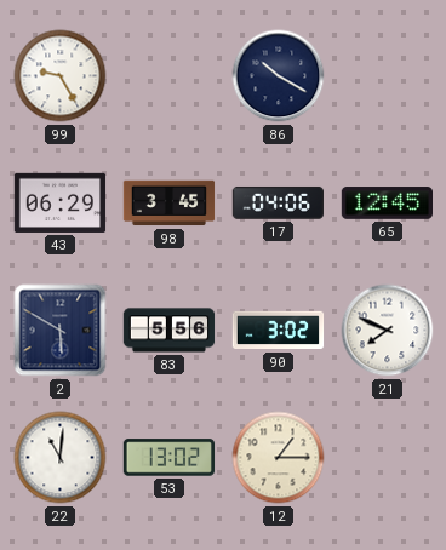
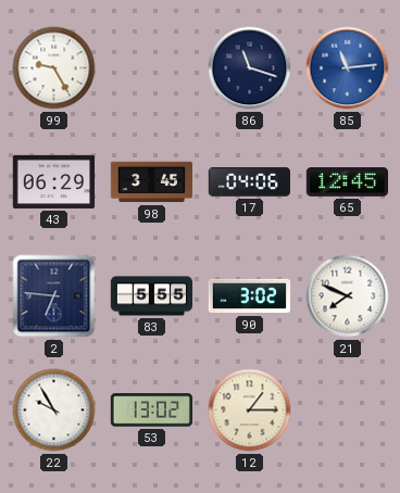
86: 10:20 -> 11:18 (250, 68)
85: none -> 11:14 (348, 68)
2: 5:50 -> 6:46 (54, 296)
83: 5:56 -> 5:55 (152, 296)
22: 11:01 -> 9:55 (54, 410)
